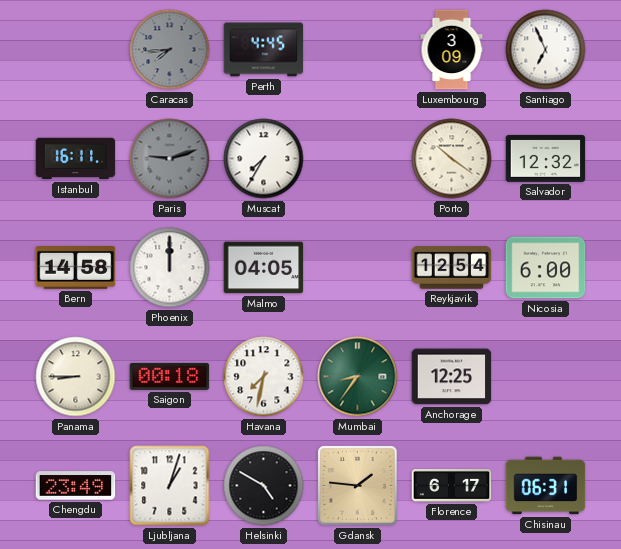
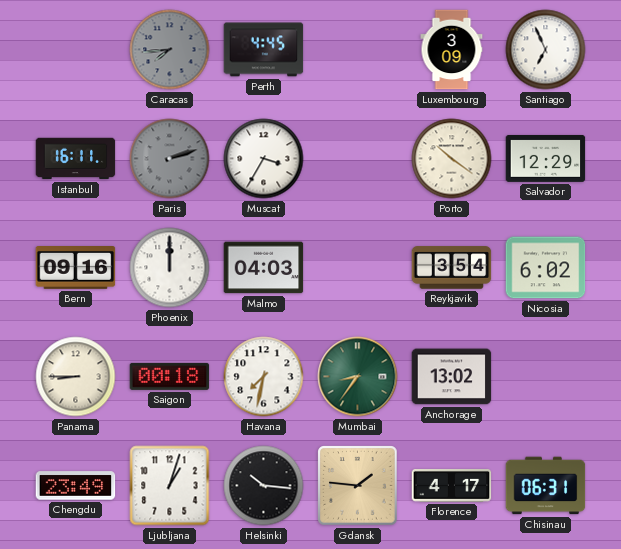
Paris: 9:12 -> 2:12 (170, 159)
Muscat: 7:35 -> 3:35 (264, 159)
Salvador: 12:32 -> 12:29 (546, 158)
Bern: 14:58 -> 09:16 (76, 268)
Malmo: 04:05 -> 04:03 (264, 268)
Reykjavik: 12:54 -> 3:54 (452, 268)
Nicosia: 6:00 -> 6:02 (546, 268)
Anchorage: 12:25 -> 13:02 (452, 377)
Helsinki: 4:50 -> 10:16 (264, 486)
Florence: 6:17 -> 4:17 (452, 486)
